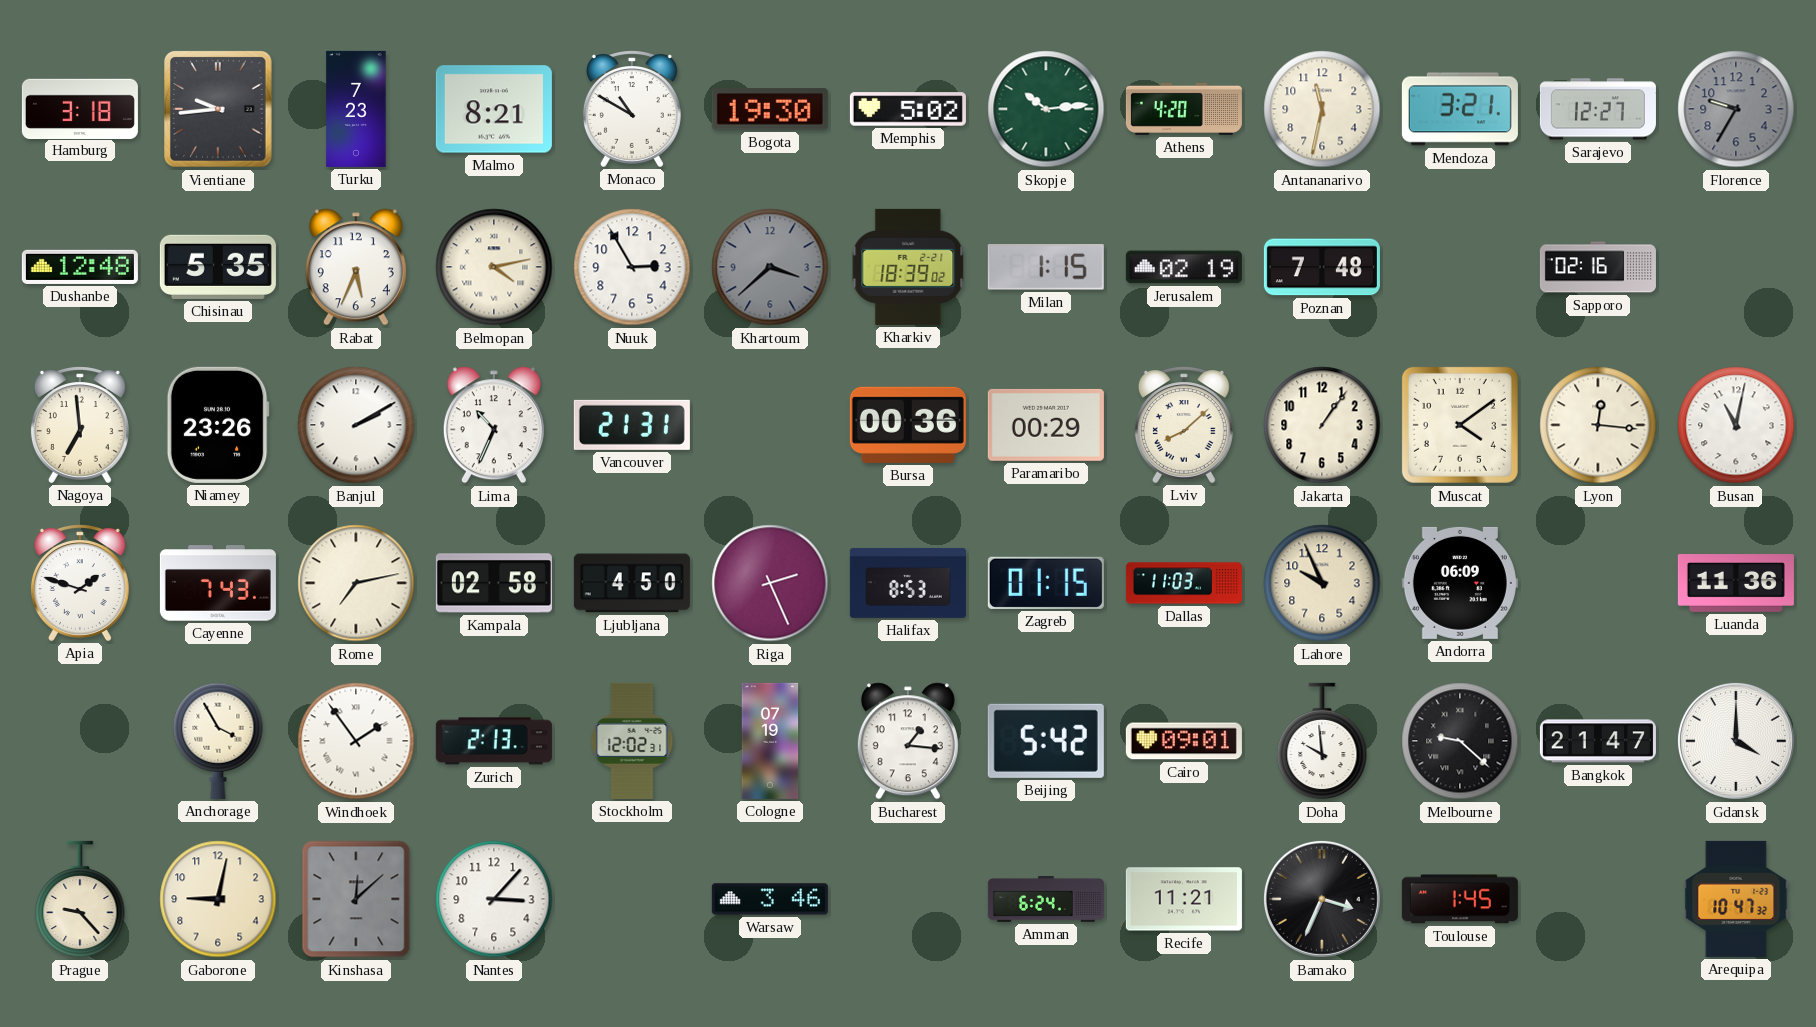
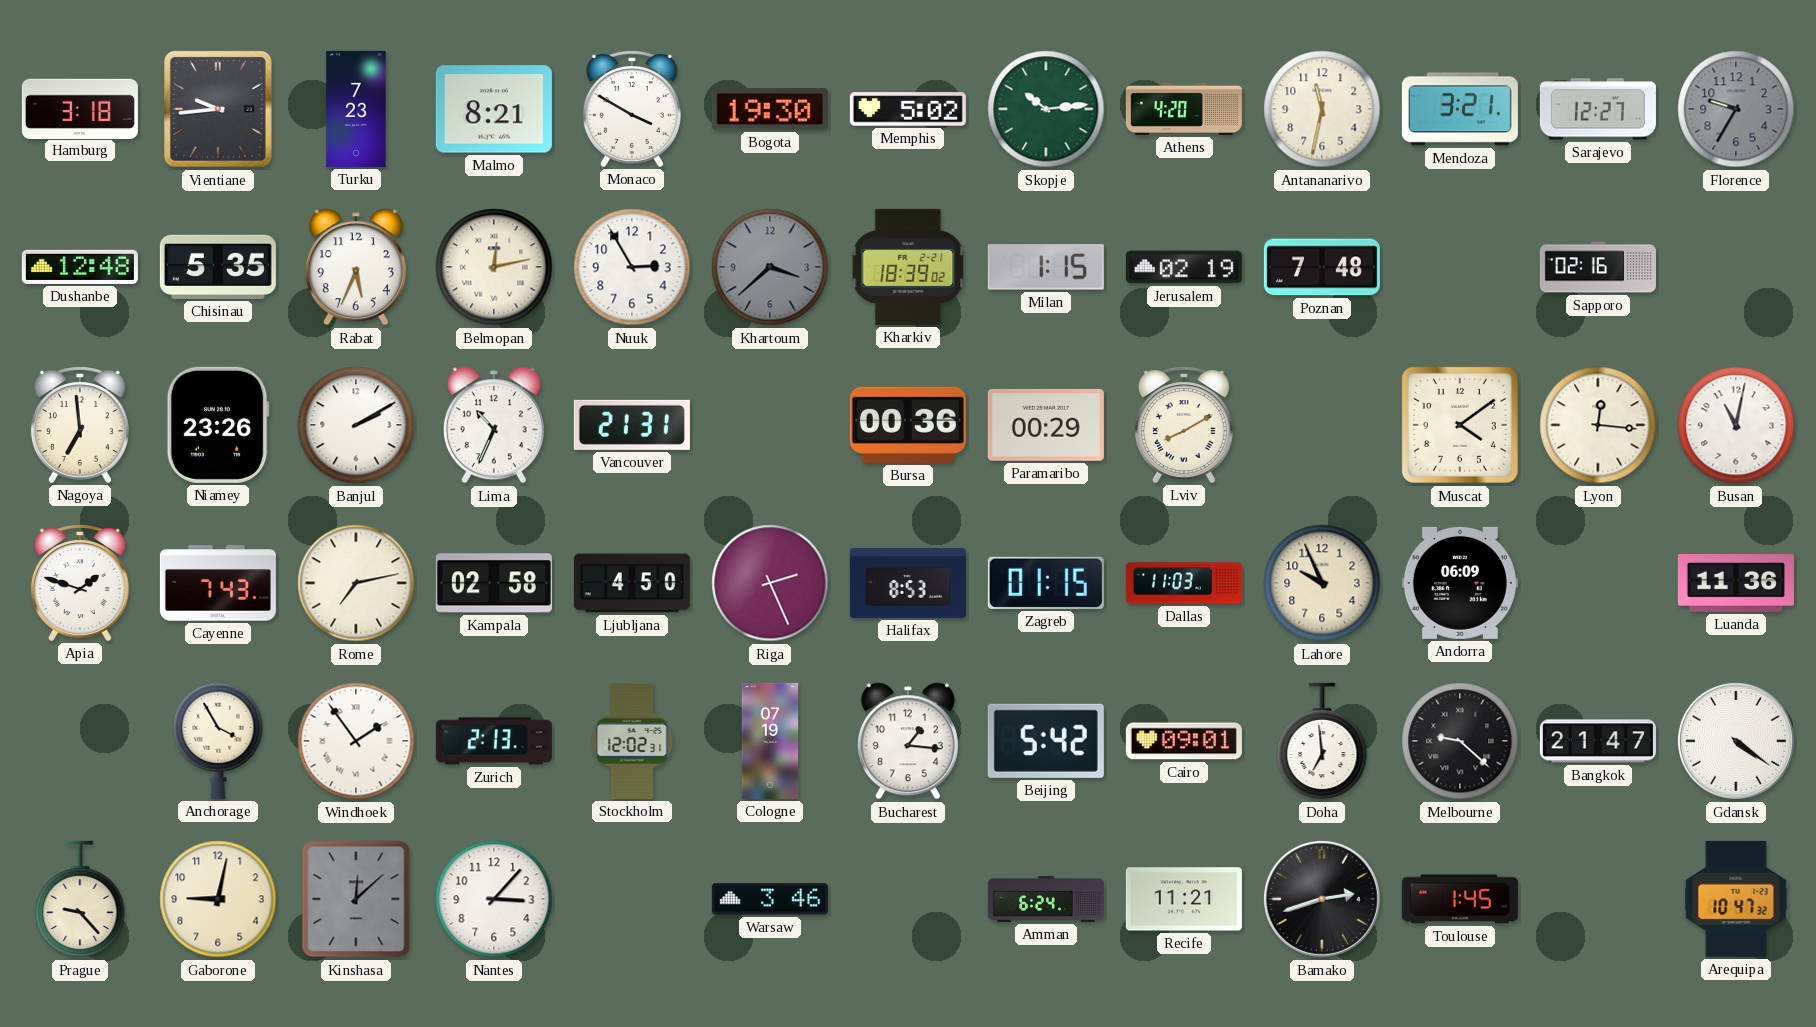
Monaco: 10:50 -> 3:50 (632, 109)
Belmopan: 4:13 -> 12:13 (494, 267)
Lviv: 8:08 -> 8:10 (1184, 425)
Jakarta: 1:06 -> none (1322, 425)
Doha: 9:59 -> 6:59 (1322, 741)
Gdansk: 4:00 -> 4:21 (1736, 741)
Bamako: 3:34 -> 2:42 (1322, 899)
